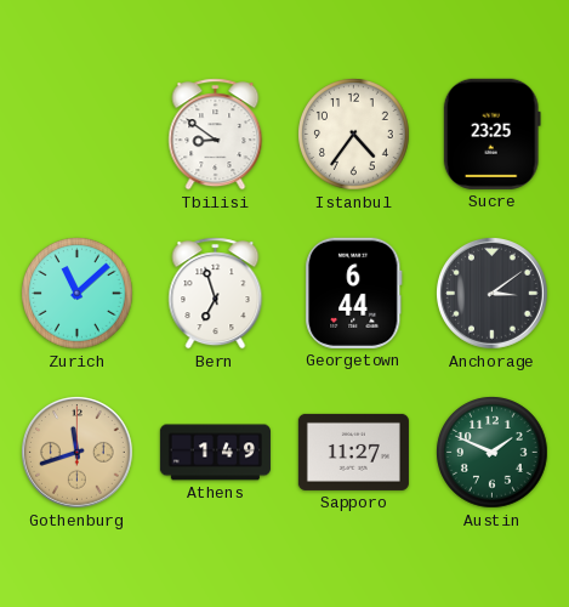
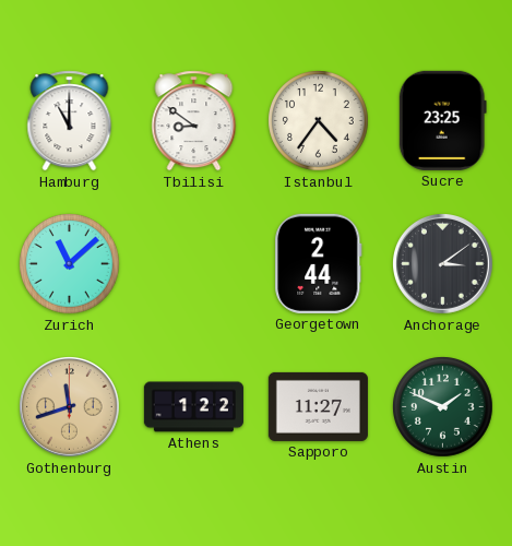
Hamburg: none -> 11:00 (70, 121)
Bern: 6:57 -> none (216, 294)
Georgetown: 6:44 -> 2:44 (319, 263)
Athens: 1:49 -> 1:22 (193, 407)
